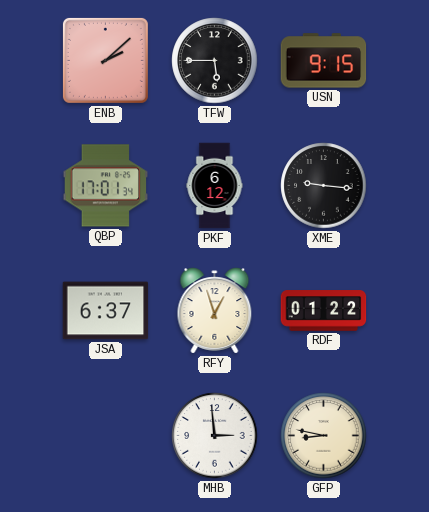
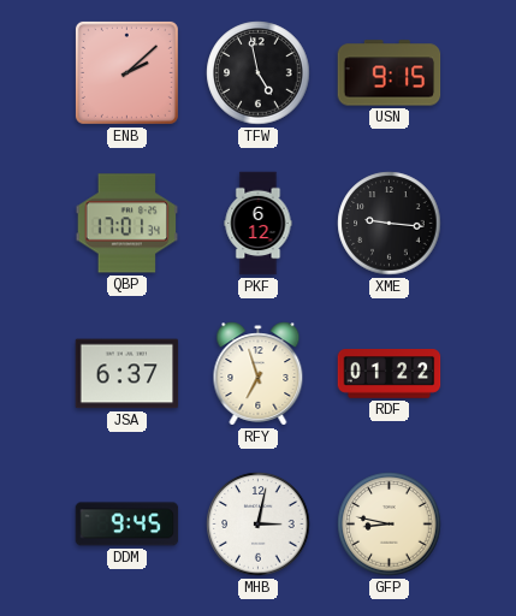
TFW: 5:45 -> 4:58 (259, 73)
RFY: 12:57 -> 6:57 (259, 374)
DDM: none -> 9:45 (127, 525)
MHB: 2:59 -> 3:02 (259, 525)
